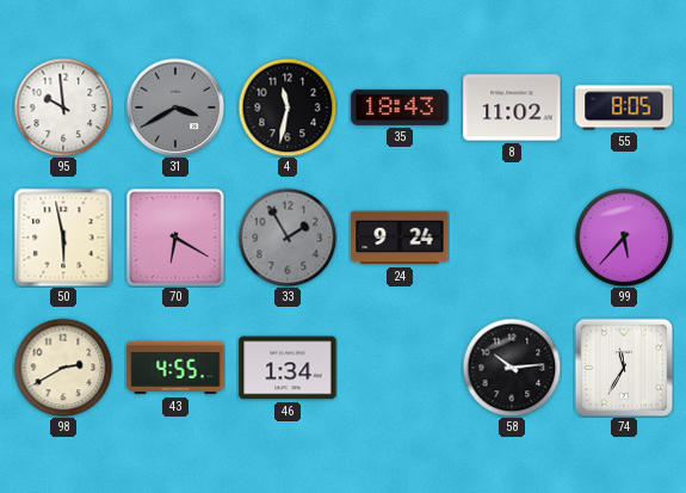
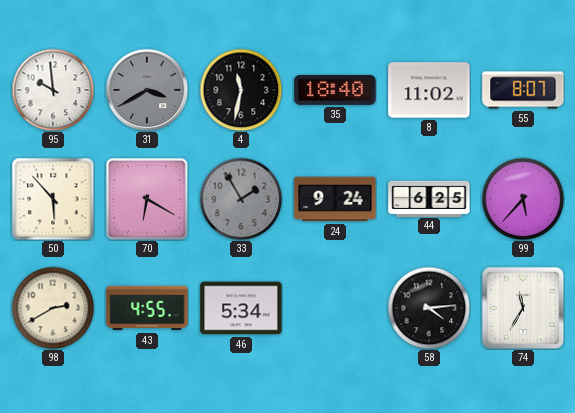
35: 18:43 -> 18:40 (335, 90)
55: 8:05 -> 8:07 (523, 90)
50: 5:58 -> 5:53 (53, 199)
44: none -> 6:25 (429, 198)
46: 1:34 -> 5:34 (241, 308)
58: 10:14 -> 4:14 (429, 308)
